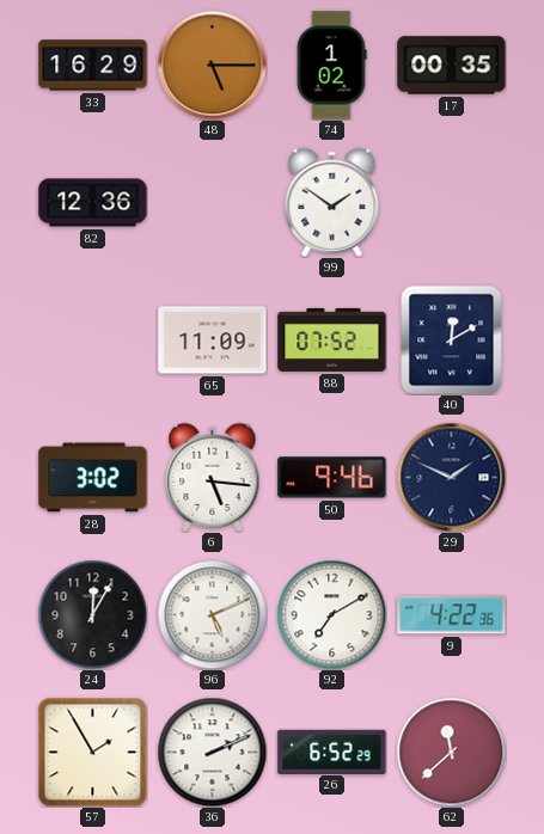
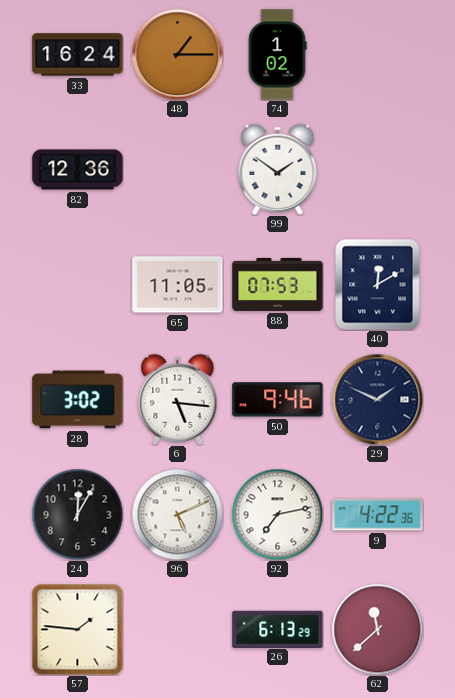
33: 16:29 -> 16:24 (78, 55)
48: 5:15 -> 1:15 (177, 54)
17: 00:35 -> none (452, 66)
65: 11:09 -> 11:05 (178, 285)
88: 07:52 -> 07:53 (278, 284)
92: 7:10 -> 7:13 (277, 514)
57: 1:55 -> 1:46 (77, 629)
36: 2:11 -> none (212, 752)
26: 6:52 -> 6:13 (278, 629)
